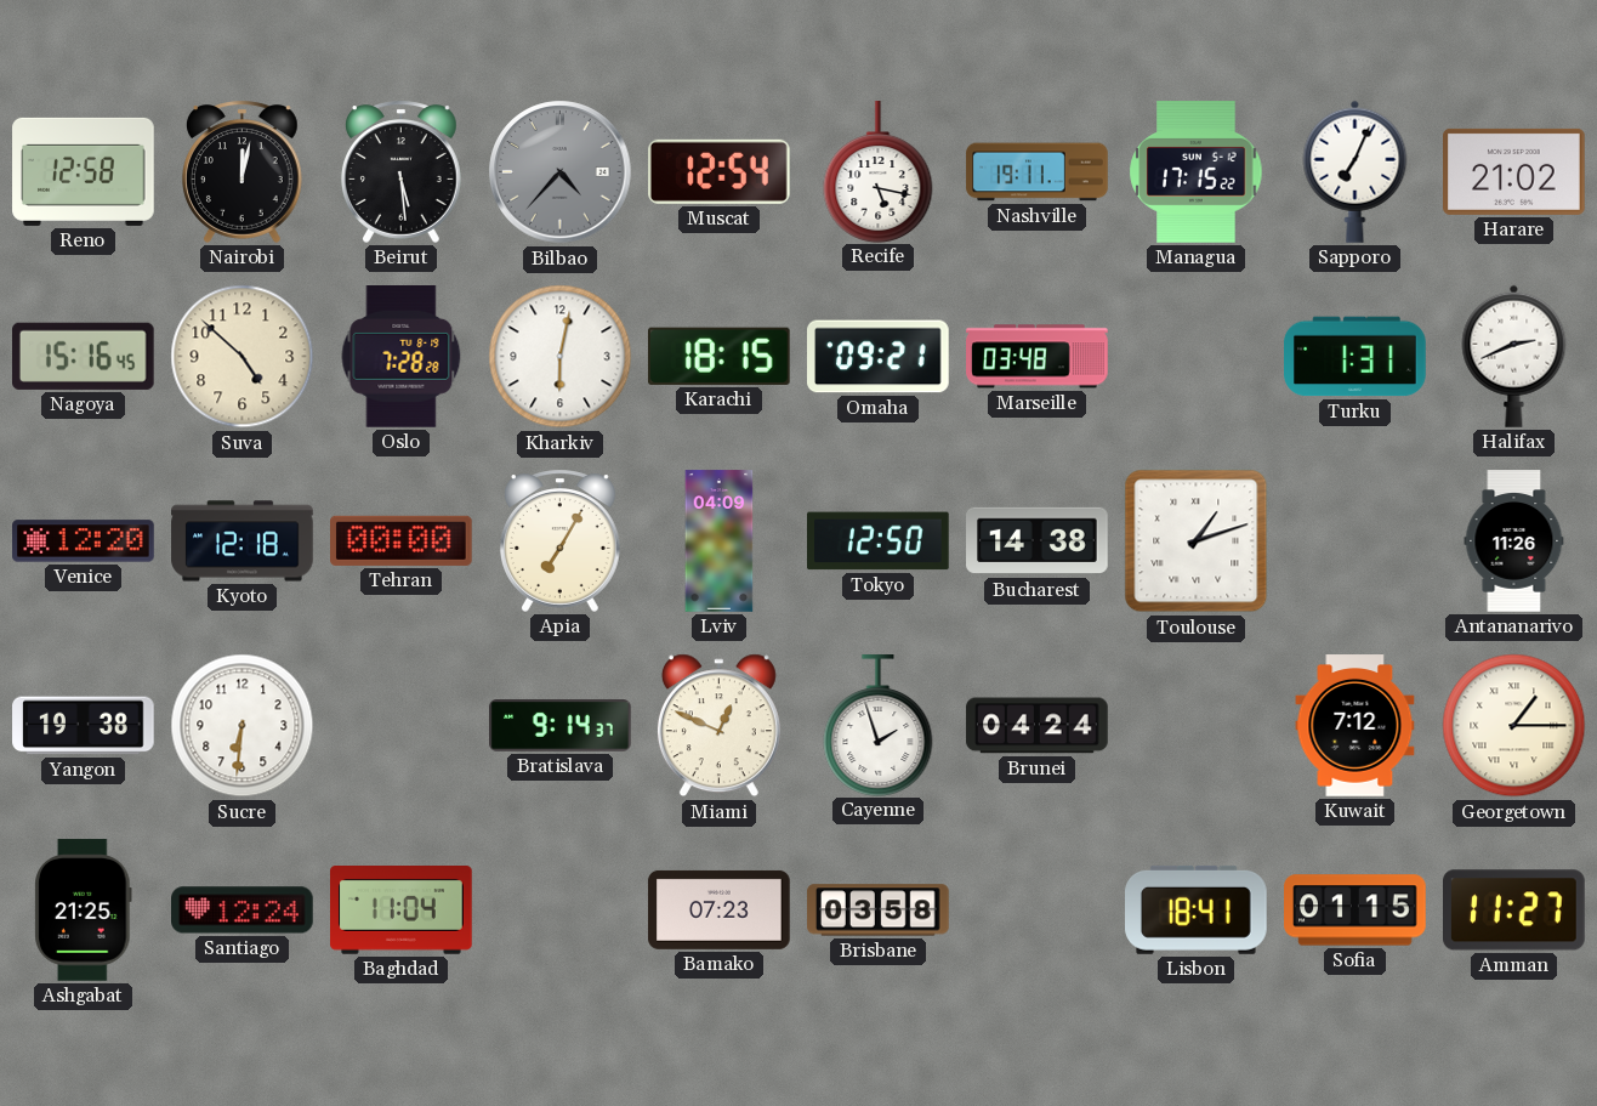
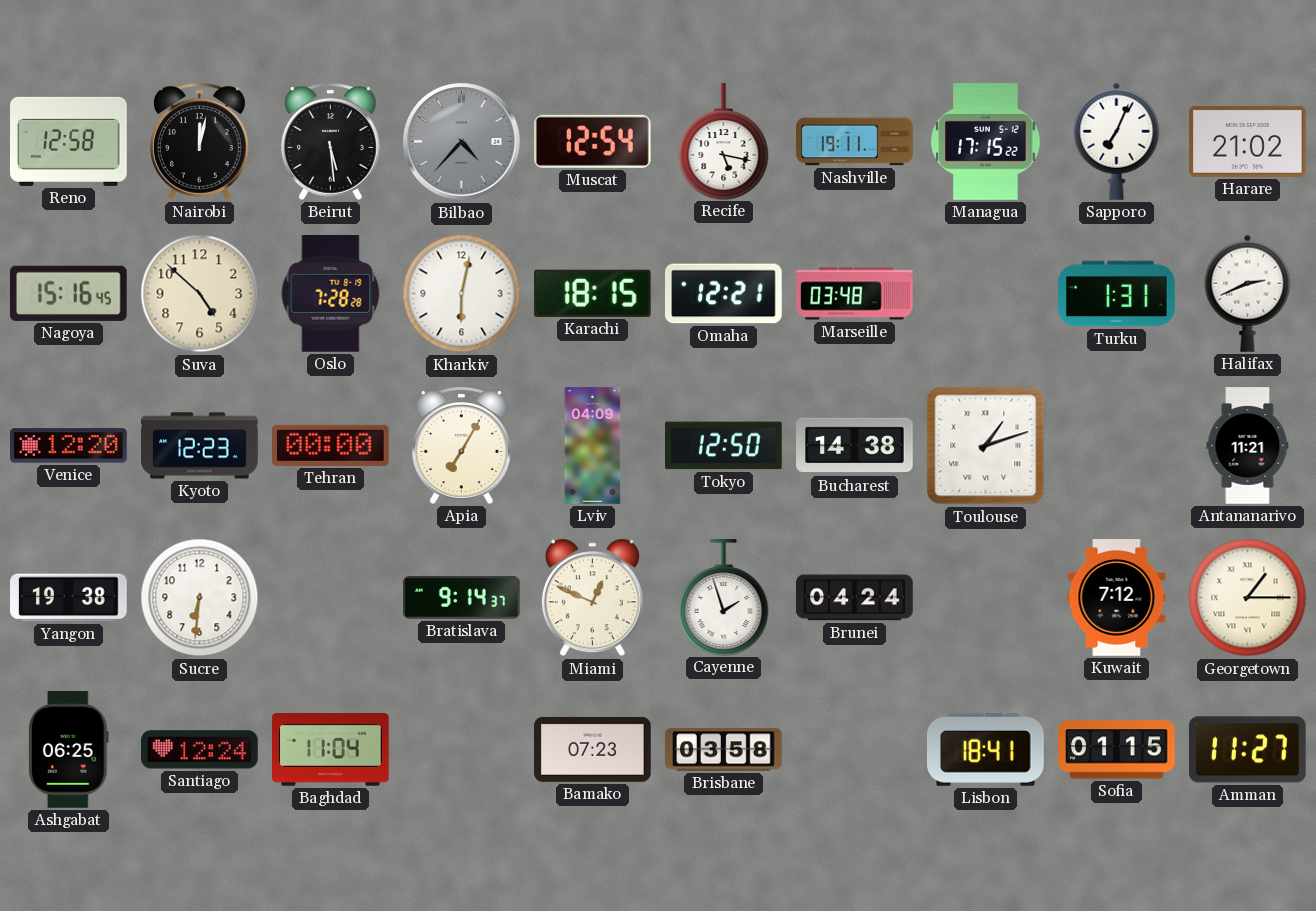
Omaha: 09:21 -> 12:21 (724, 294)
Kyoto: 12:18 -> 12:23 (200, 446)
Antananarivo: 11:26 -> 11:21 (1248, 446)
Ashgabat: 21:25 -> 06:25 (69, 750)
